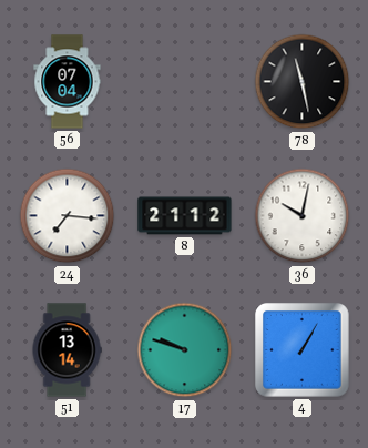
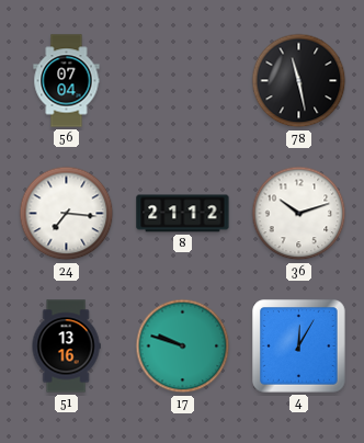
36: 10:02 -> 10:12 (299, 214)
51: 13:14 -> 13:16 (66, 347)
4: 1:05 -> 12:05 (299, 347)
